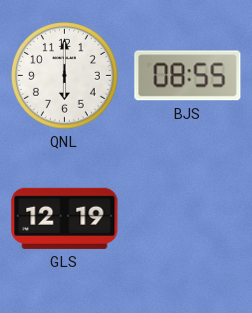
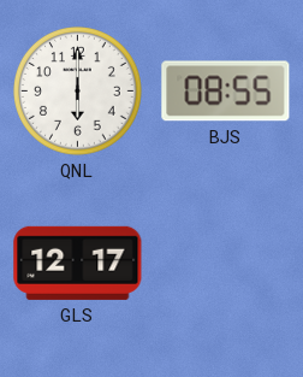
GLS: 12:19 -> 12:17 (78, 263)
